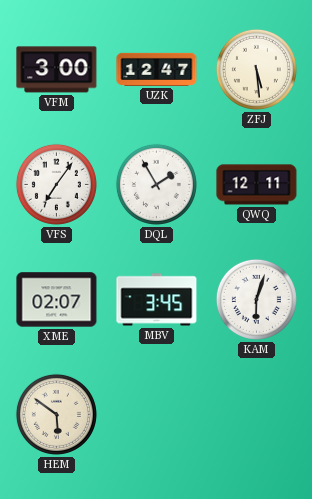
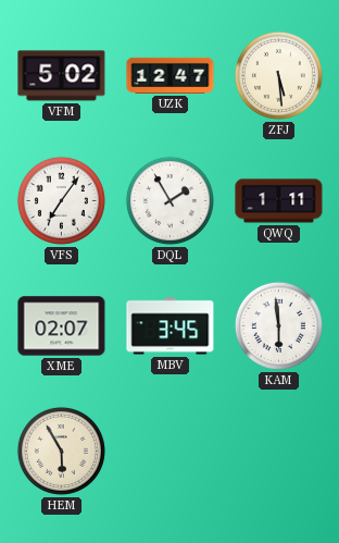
VFM: 3:00 -> 5:02 (62, 76)
QWQ: 12:11 -> 1:11 (279, 201)
KAM: 6:03 -> 5:59 (278, 325)
HEM: 5:51 -> 5:55 (61, 451)
